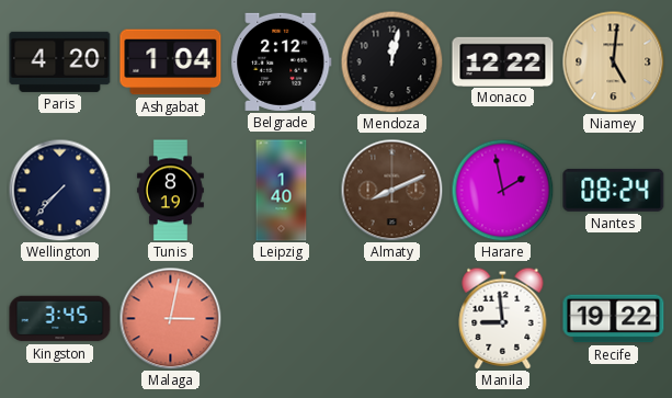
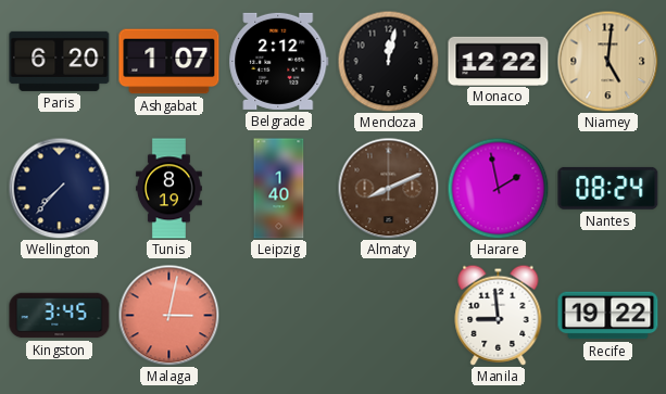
Paris: 4:20 -> 6:20 (60, 61)
Ashgabat: 1:04 -> 1:07 (169, 62)
